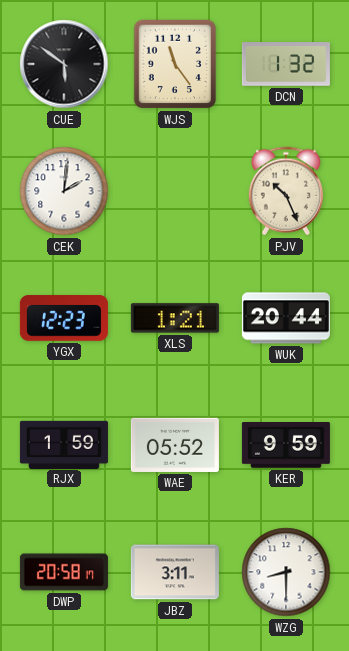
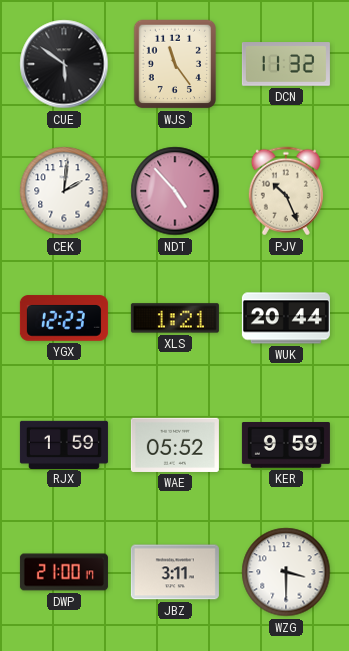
DCN: 1:32 -> 11:32 (286, 64)
NDT: none -> 4:53 (175, 191)
DWP: 20:58 -> 21:00 (64, 572)
WZG: 8:30 -> 3:30 (286, 572)
